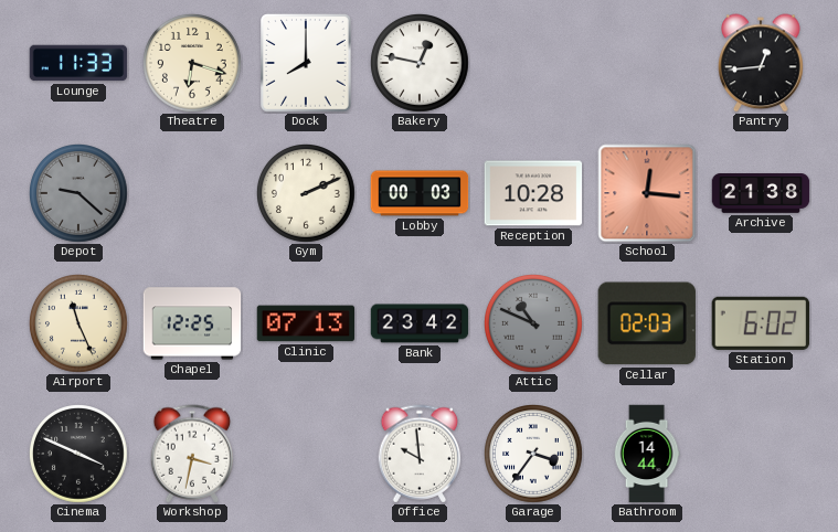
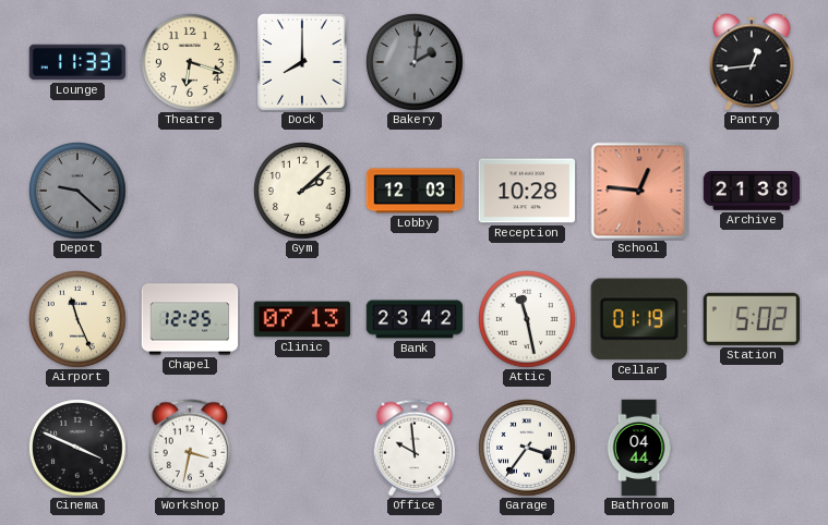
Bakery: 12:47 -> 2:01 (416, 63)
Bakery dial: white -> grey (416, 63)
Gym: 2:11 -> 2:08 (303, 192)
Lobby: 00:03 -> 12:03 (415, 191)
School: 12:16 -> 12:46 (639, 191)
Attic: 10:49 -> 11:28 (528, 320)
Attic dial: grey -> white (528, 320)
Cellar: 02:03 -> 01:19 (639, 319)
Station: 6:02 -> 5:02 (751, 319)
Bathroom: 14:44 -> 04:44 (639, 448)
